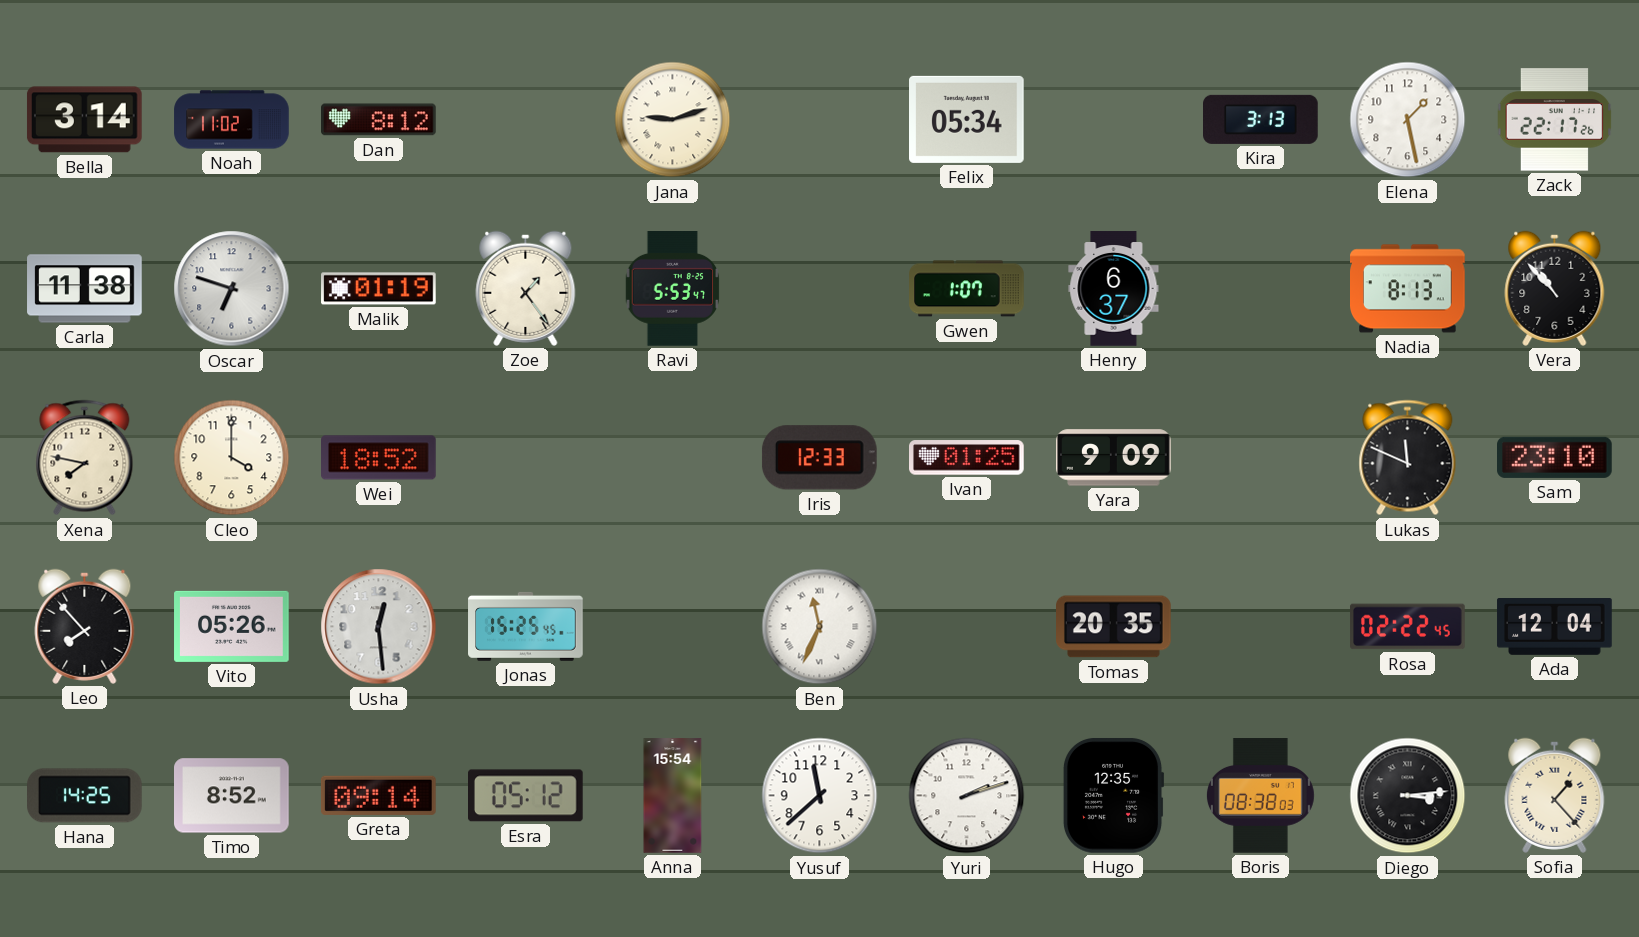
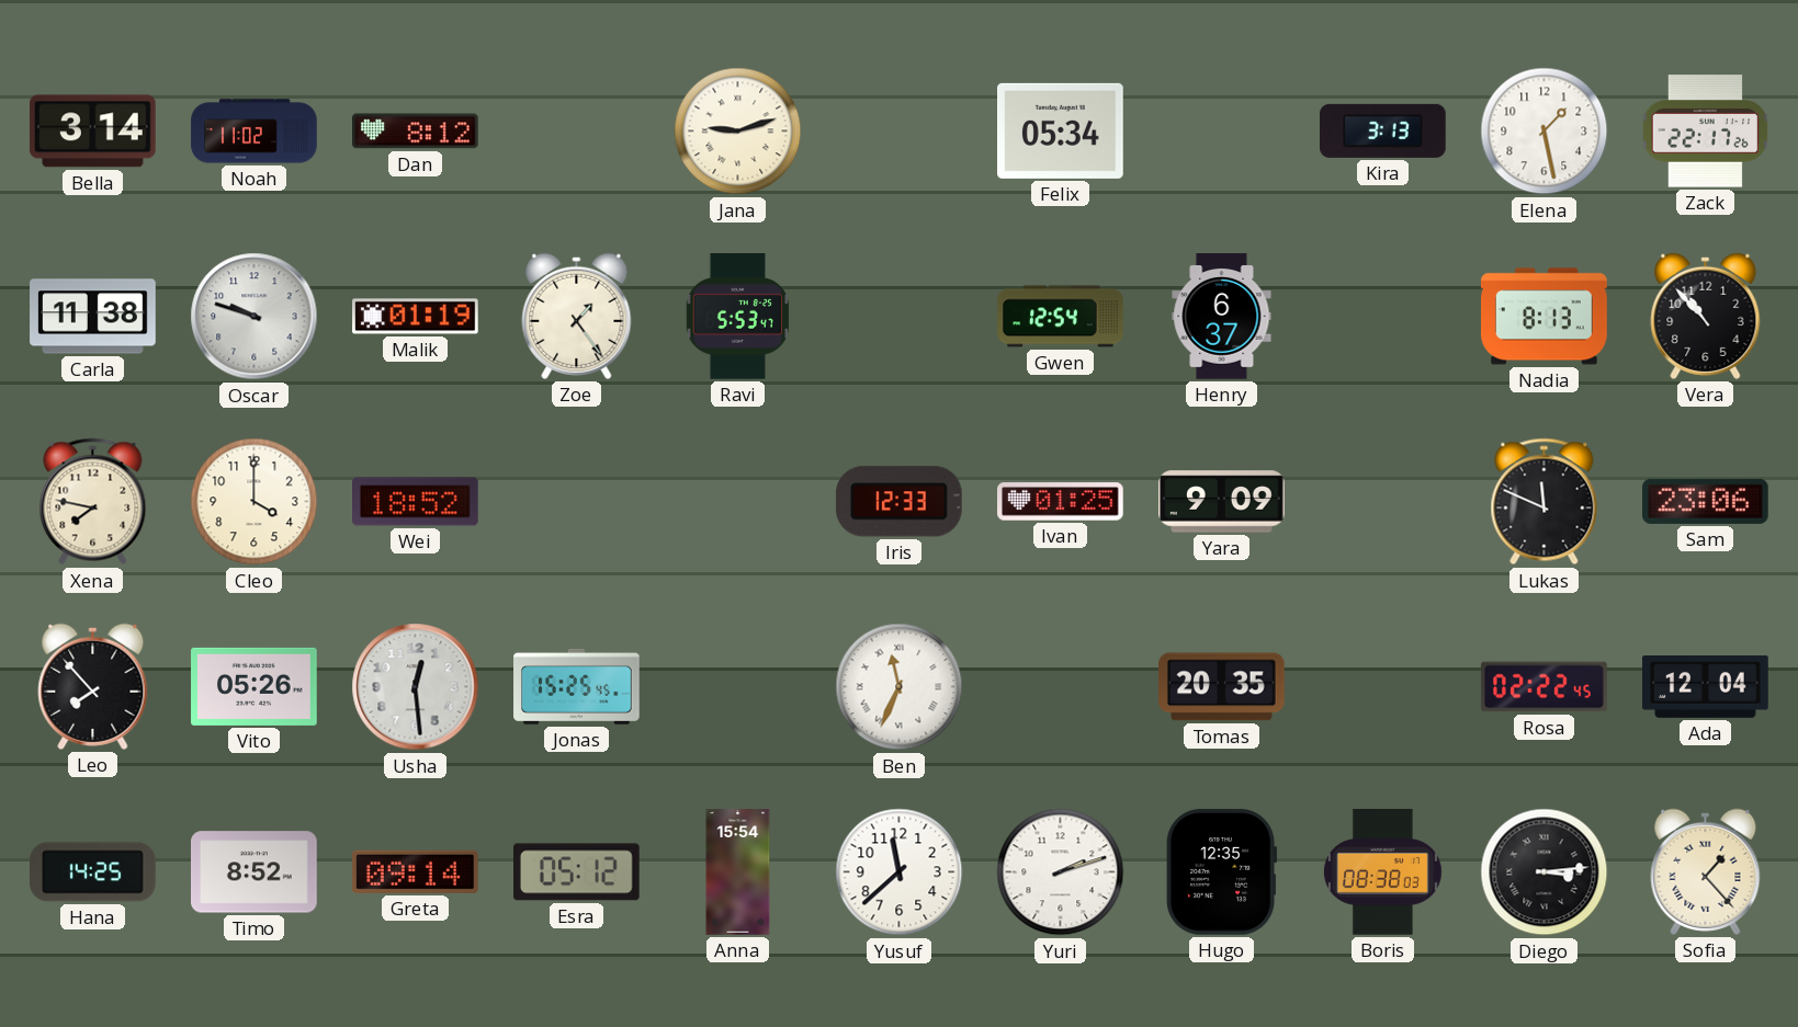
Oscar: 6:48 -> 9:48 (255, 317)
Gwen: 1:07 -> 12:54 (1061, 317)
Sam: 23:10 -> 23:06 (1706, 501)
